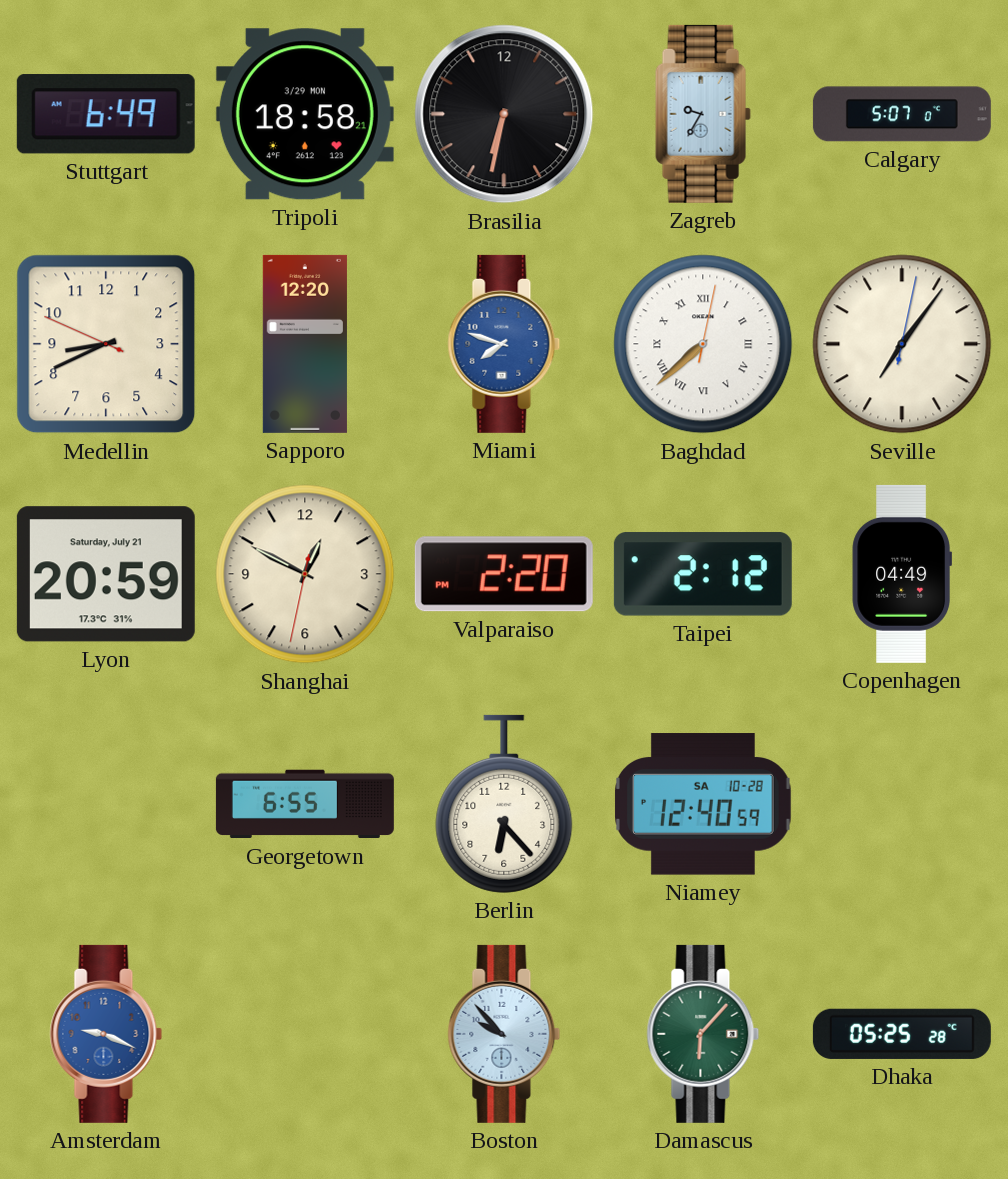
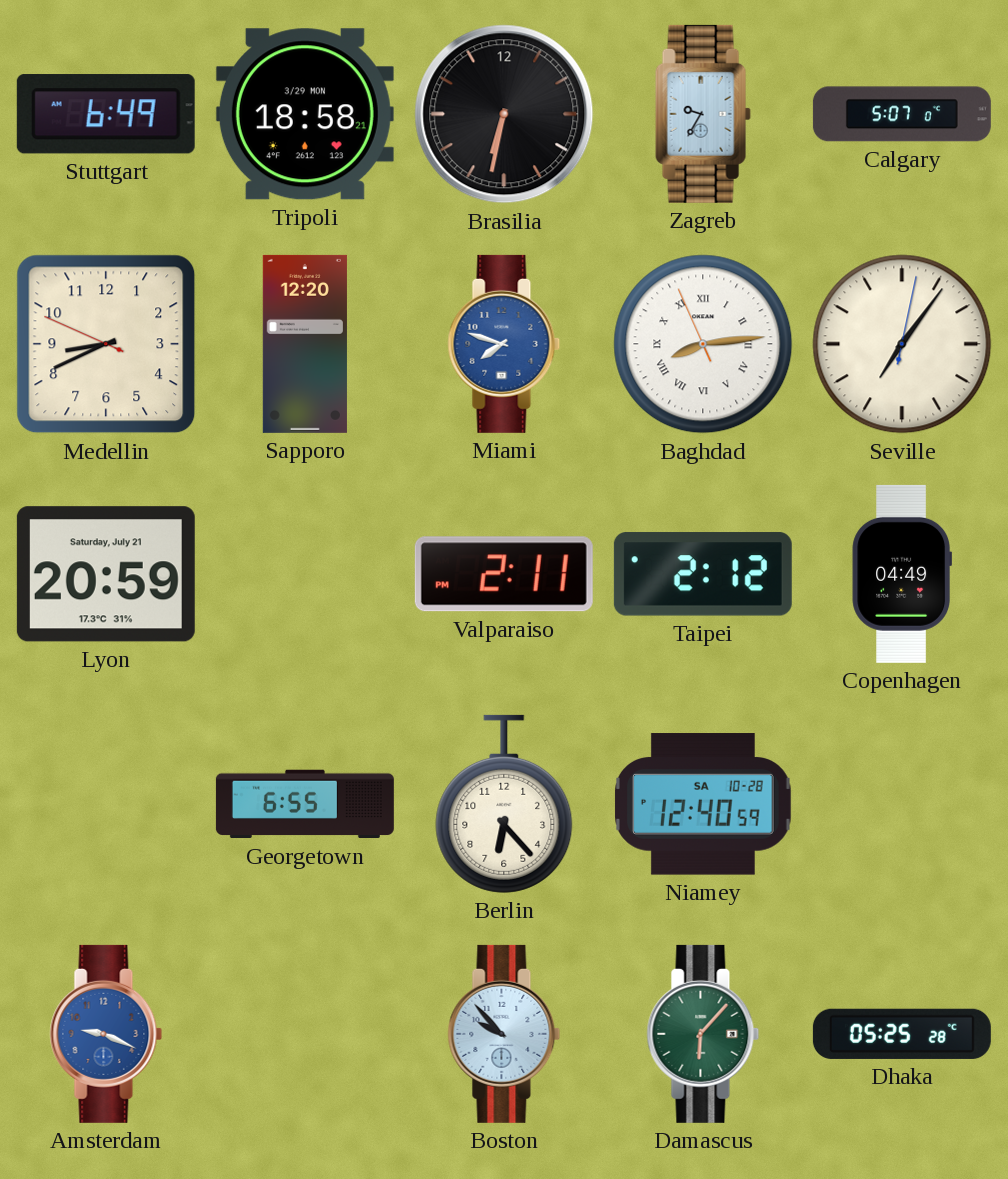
Baghdad: 7:38 -> 8:13 (703, 344)
Shanghai: 12:49 -> none (305, 574)
Valparaiso: 2:20 -> 2:11 (504, 574)
